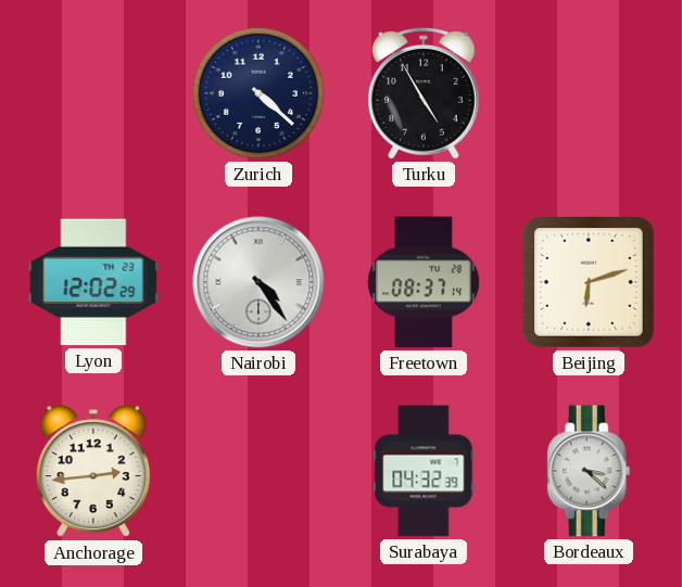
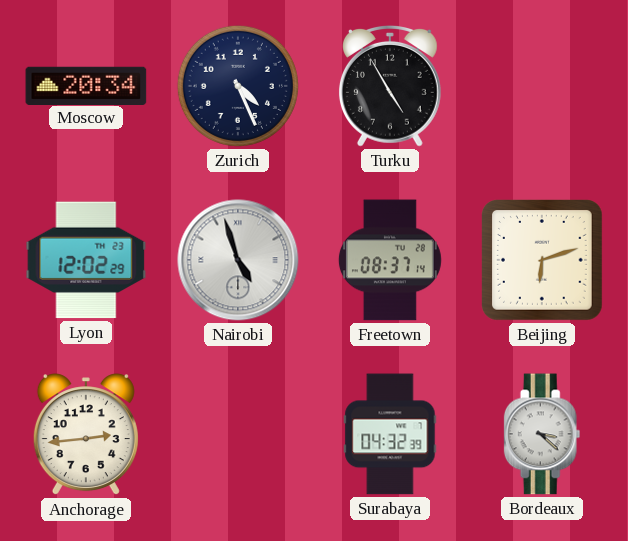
Moscow: none -> 20:34 (86, 85)
Zurich: 4:22 -> 4:26 (238, 86)
Nairobi: 4:24 -> 4:57 (238, 260)
